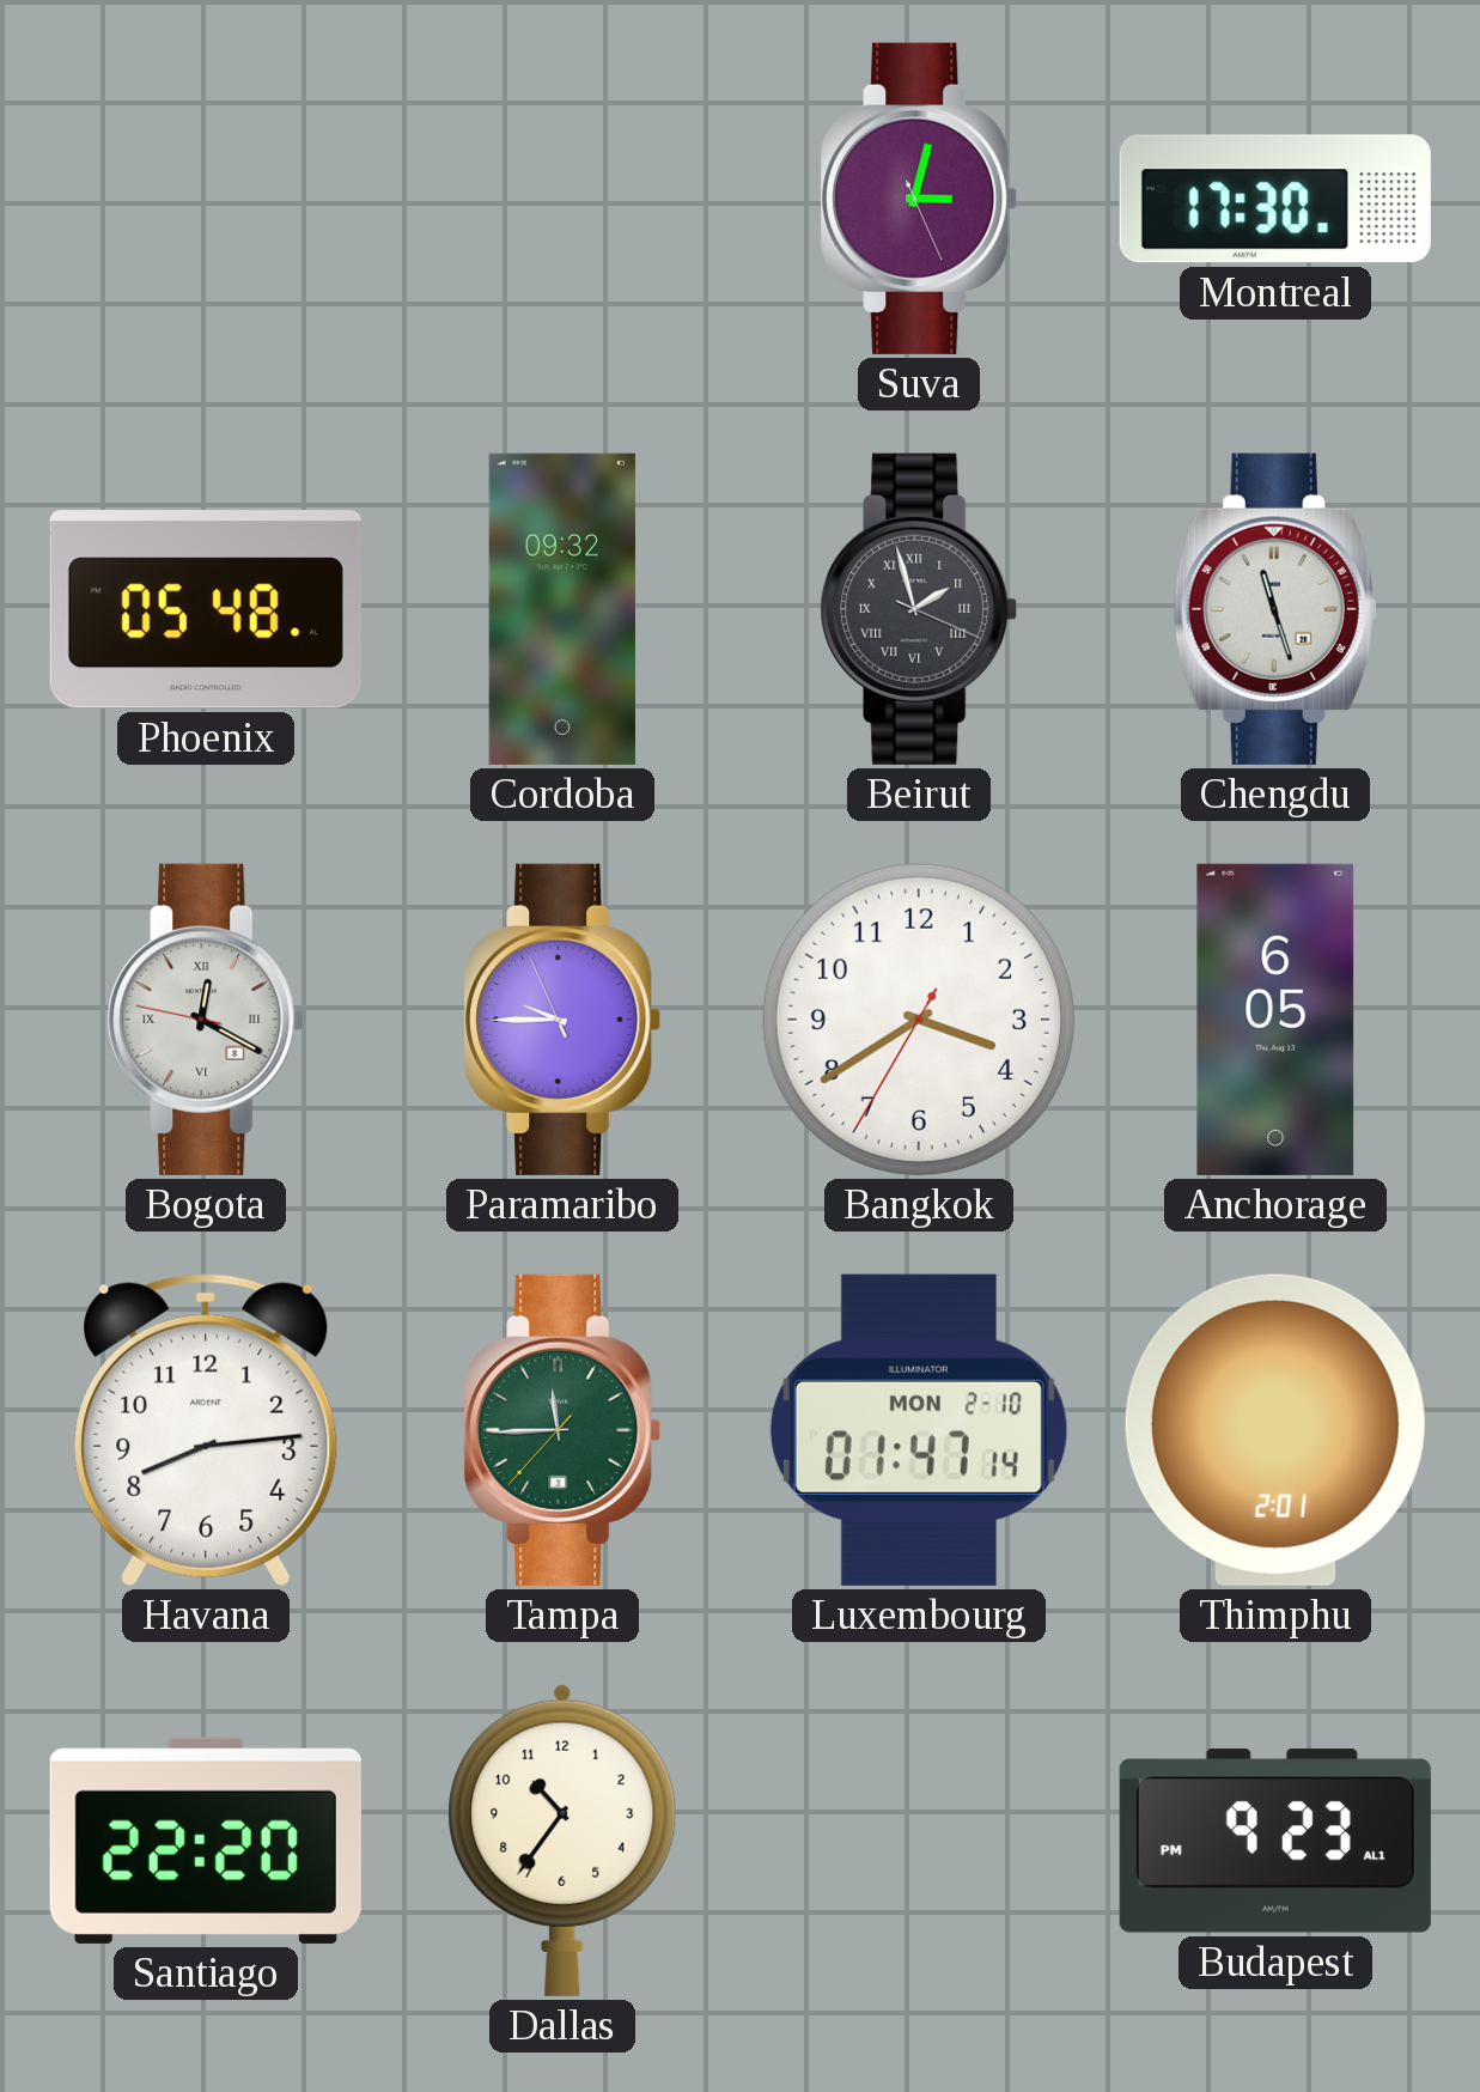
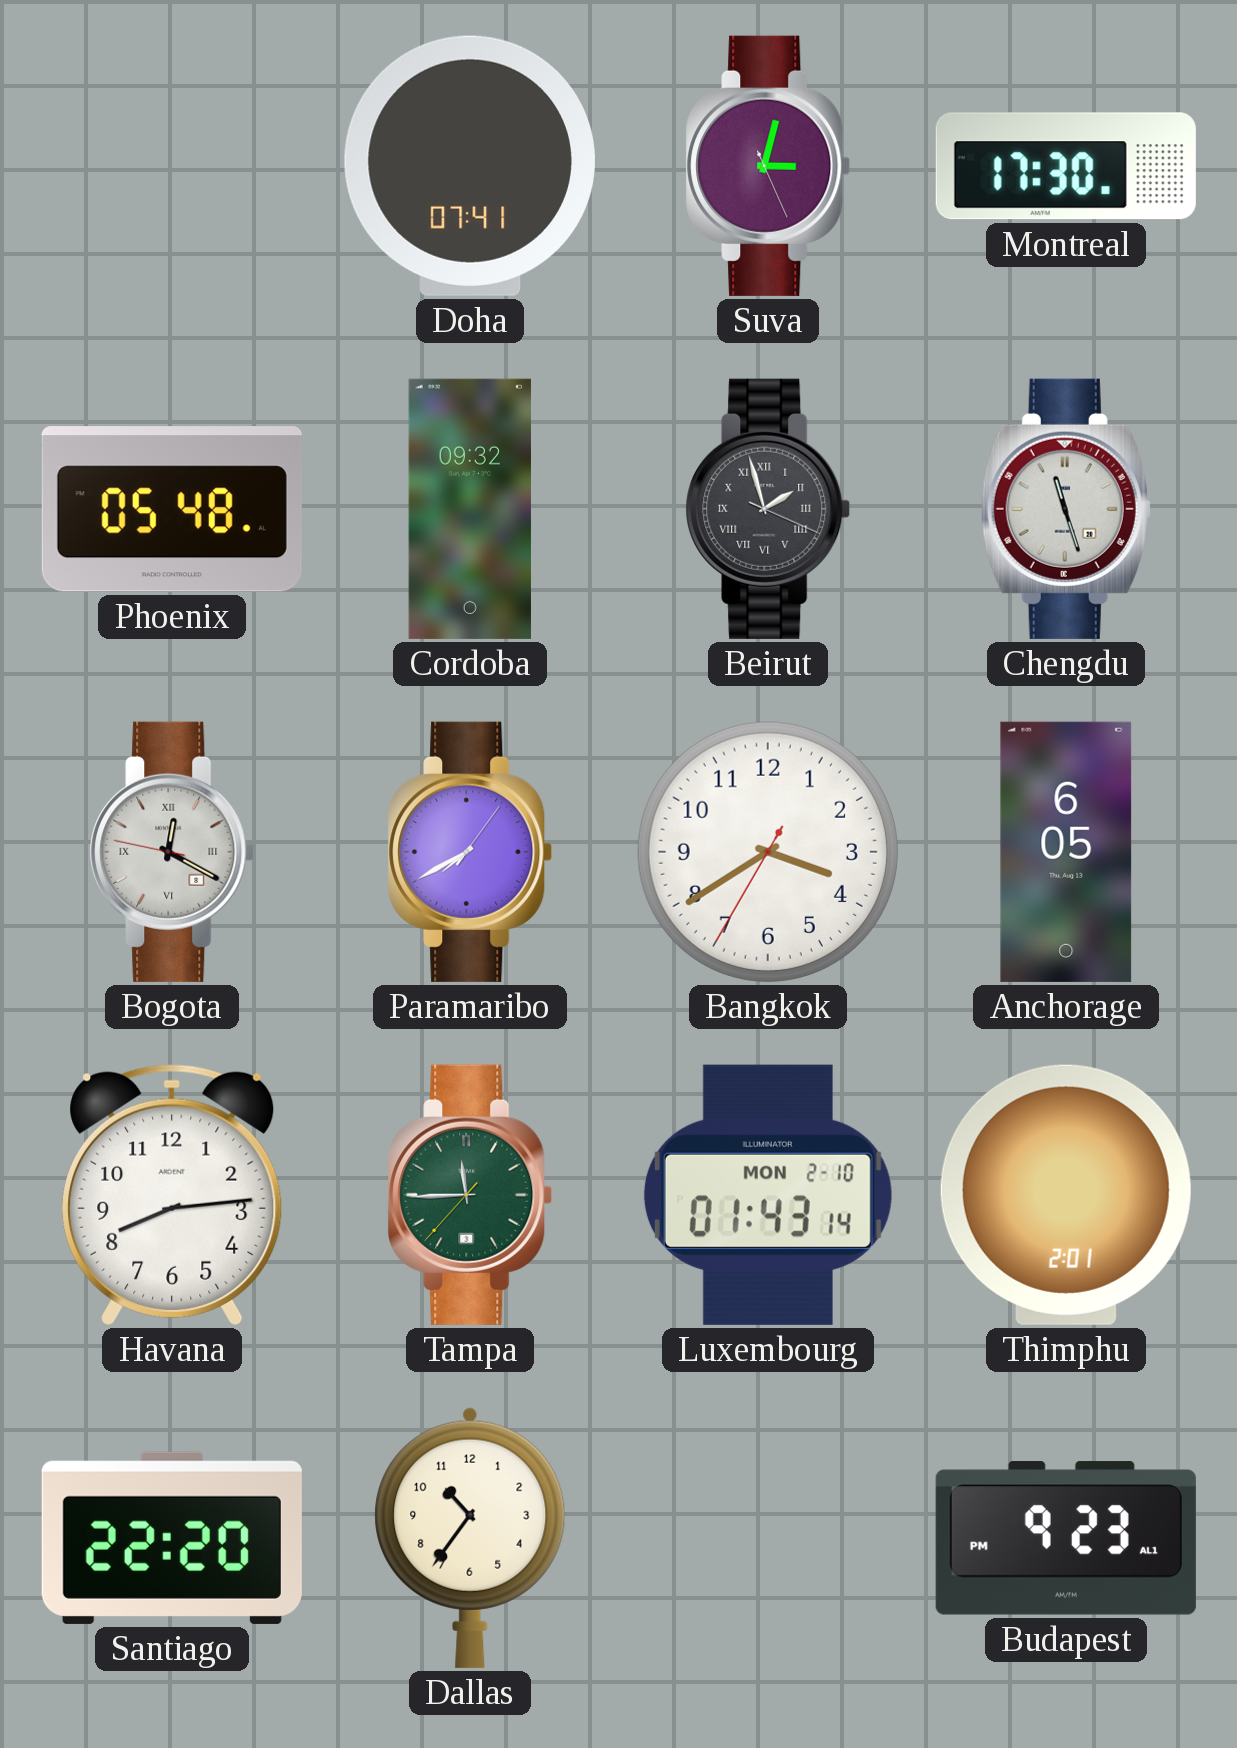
Doha: none -> 07:41 (470, 166)
Paramaribo: 9:44 -> 7:40 (470, 852)
Luxembourg: 01:47 -> 01:43 (768, 1195)
